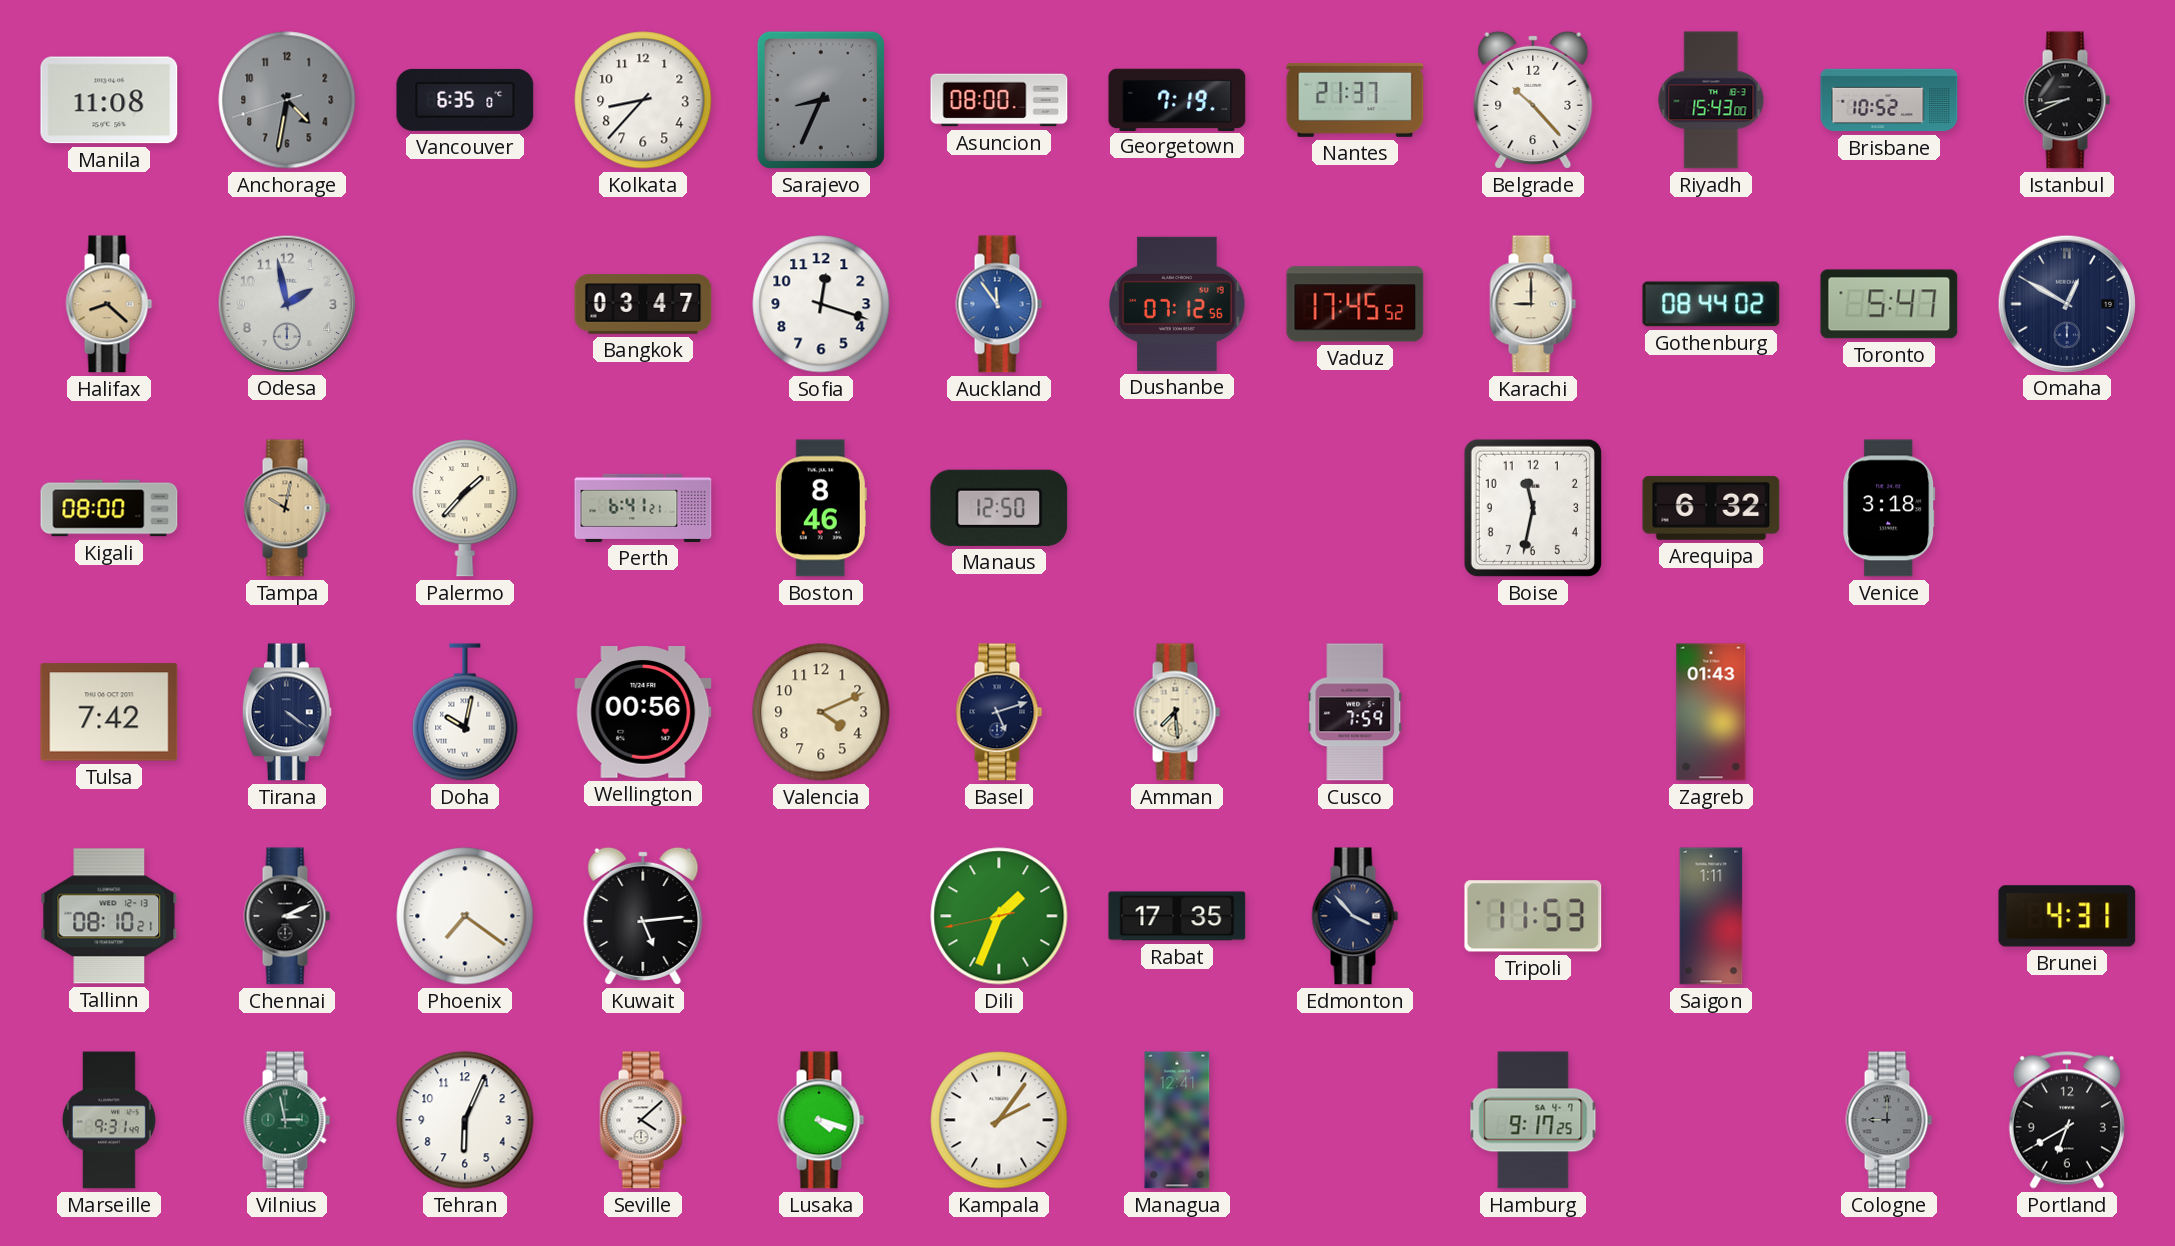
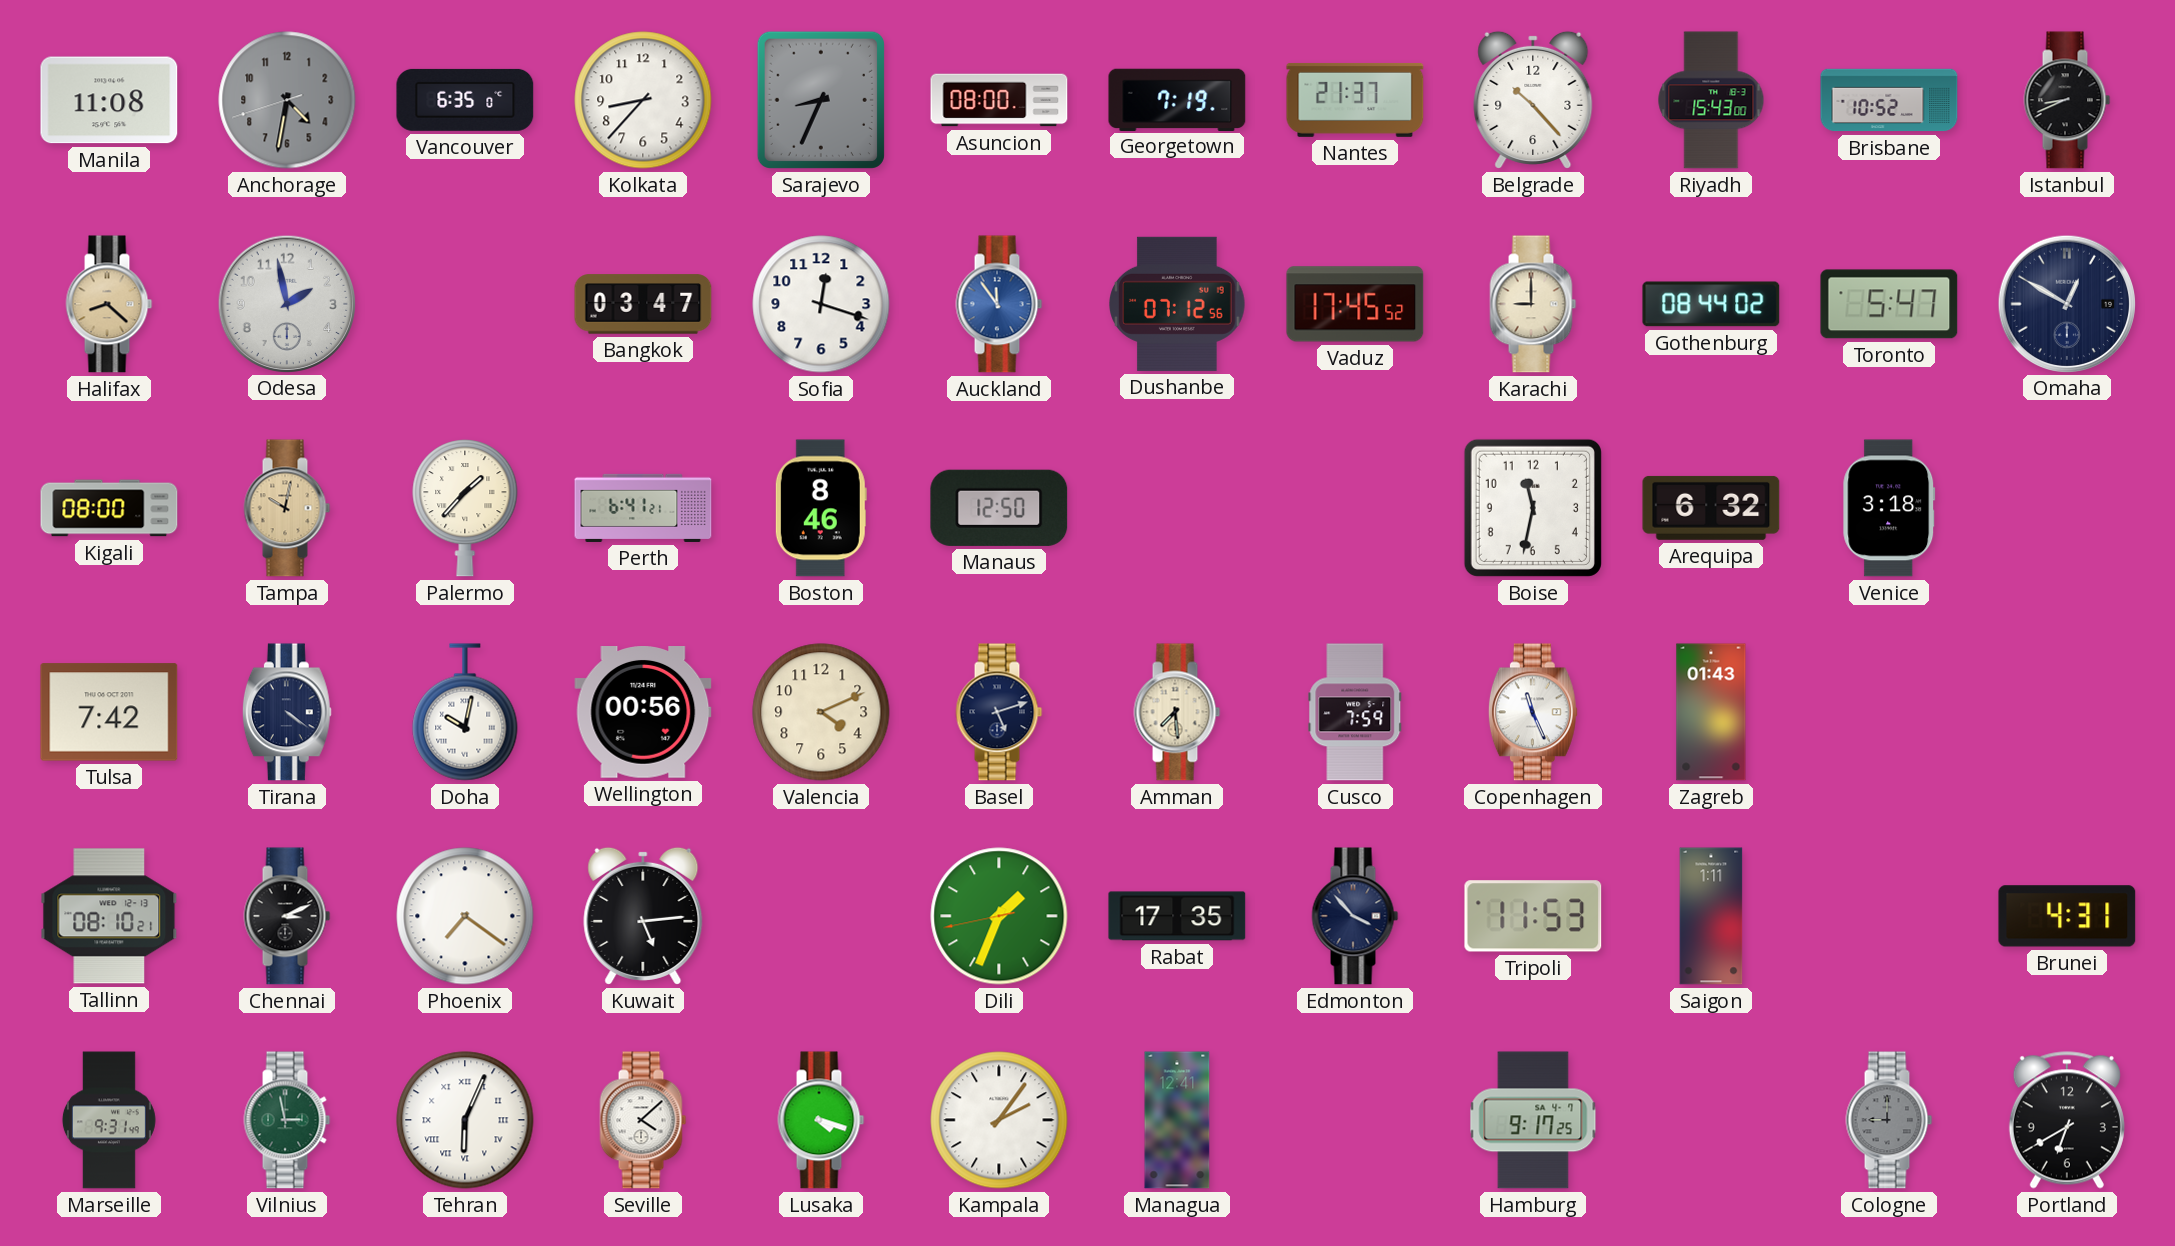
Copenhagen: none -> 11:26 (1533, 712)
Tehran numerals: Arabic -> Roman (465, 1120)
